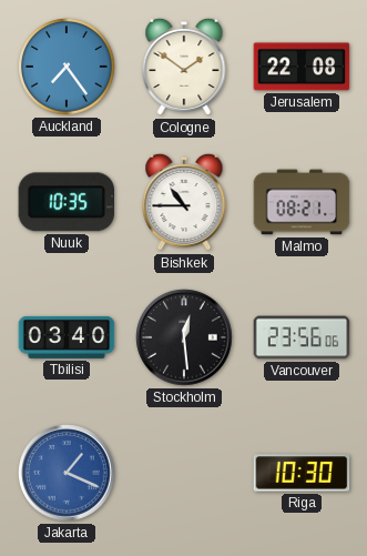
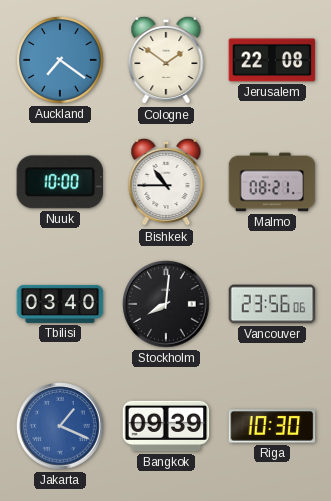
Auckland: 7:24 -> 7:21 (60, 60)
Nuuk: 10:35 -> 10:00 (59, 182)
Stockholm: 12:29 -> 8:01 (166, 304)
Bangkok: none -> 09:39 (166, 426)
